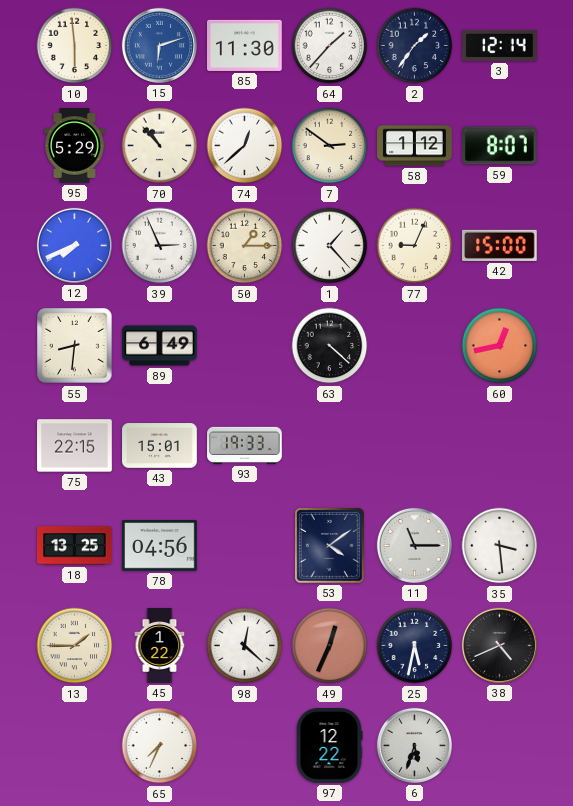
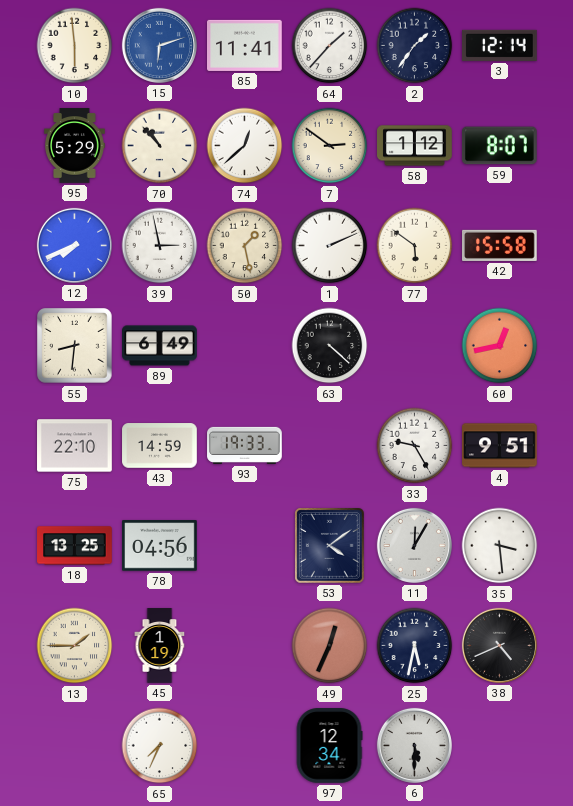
85: 11:30 -> 11:41 (245, 45)
39: 2:56 -> 2:58 (160, 246)
50: 1:15 -> 1:28 (245, 246)
1: 1:23 -> 2:11 (330, 246)
77: 9:04 -> 5:51 (415, 246)
42: 15:00 -> 15:58 (500, 245)
75: 22:15 -> 22:10 (75, 446)
43: 15:01 -> 14:59 (160, 446)
33: none -> 9:25 (415, 446)
4: none -> 9:51 (500, 446)
11: 11:15 -> 12:05 (414, 545)
45: 1:22 -> 1:19 (160, 646)
98: 12:22 -> none (245, 646)
97: 12:22 -> 12:34 (329, 746)
6: 5:33 -> 5:30 (414, 745)
